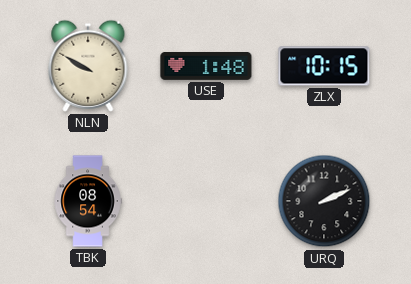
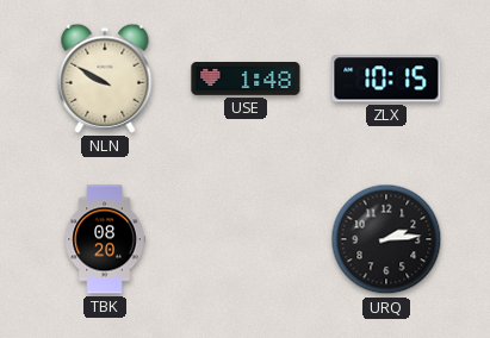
TBK: 08:54 -> 08:20 (105, 239)
URQ: 2:11 -> 2:14 (386, 239)
